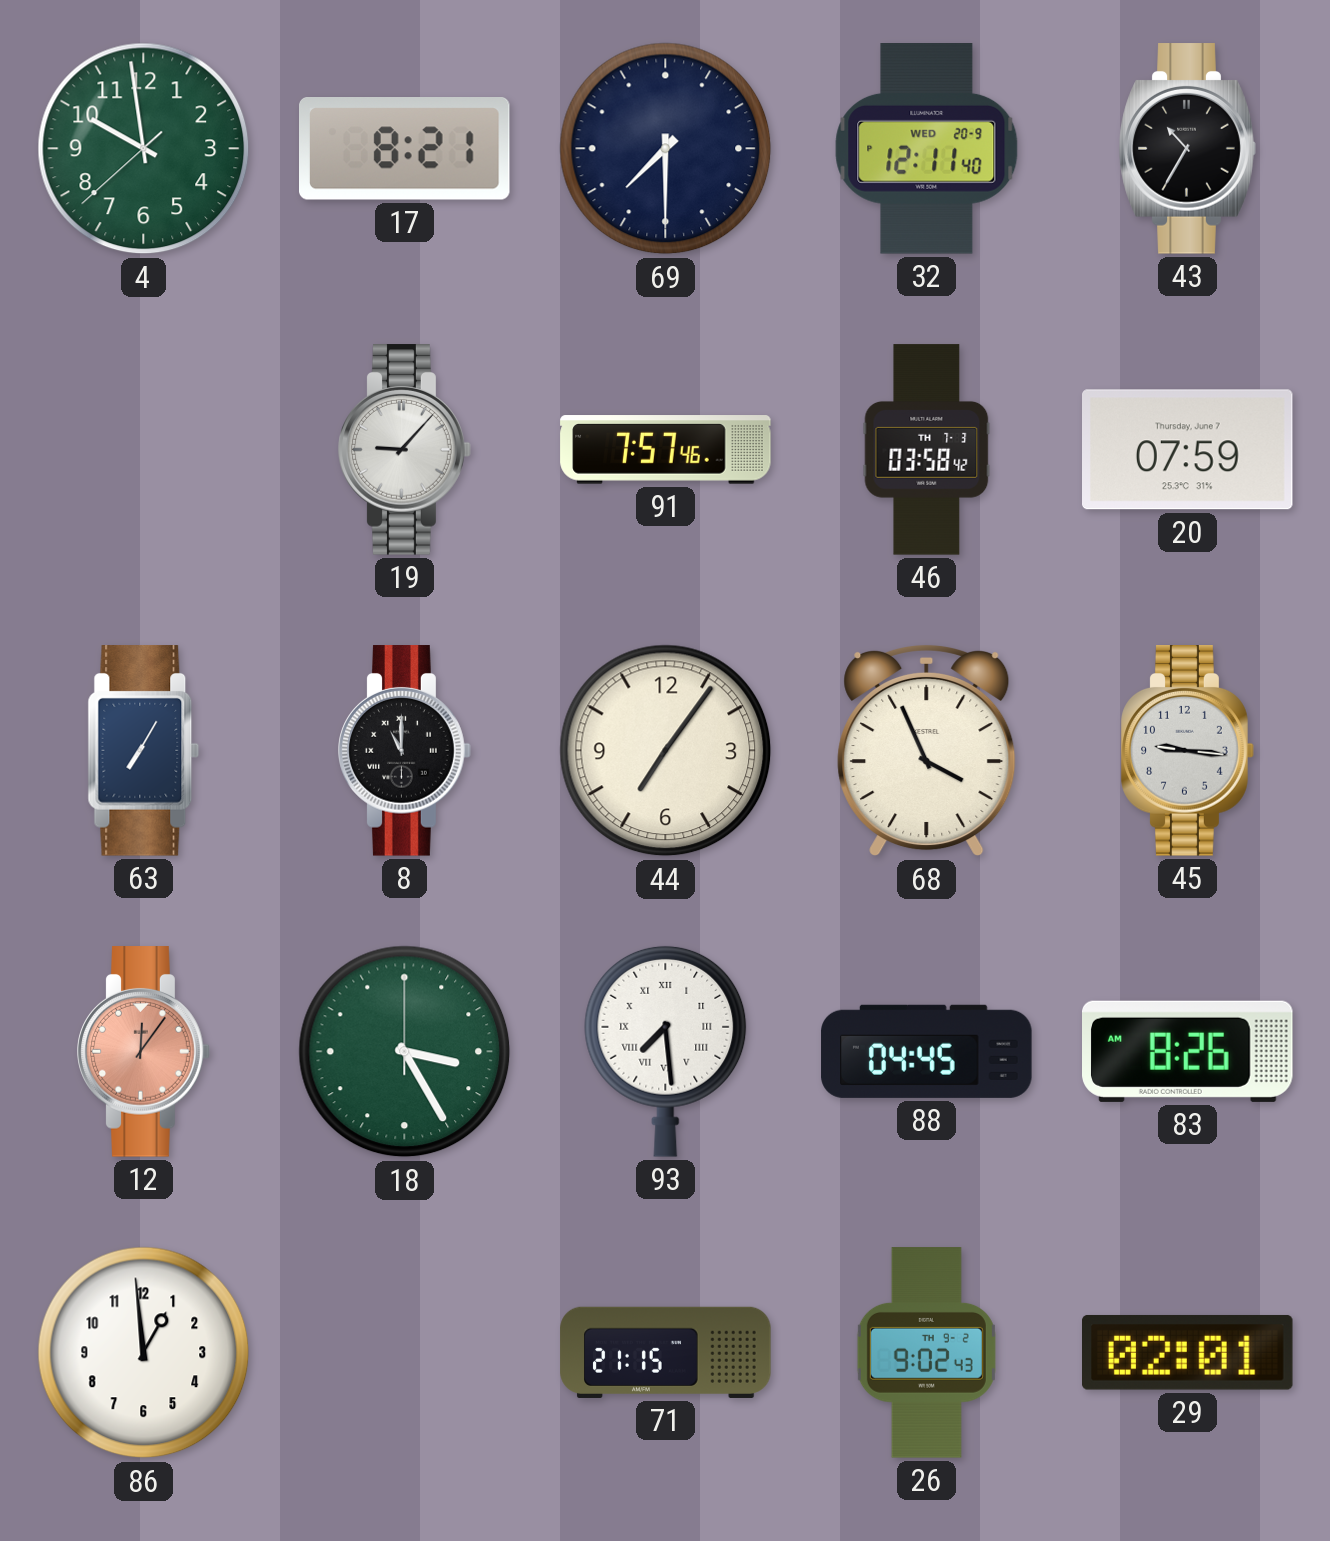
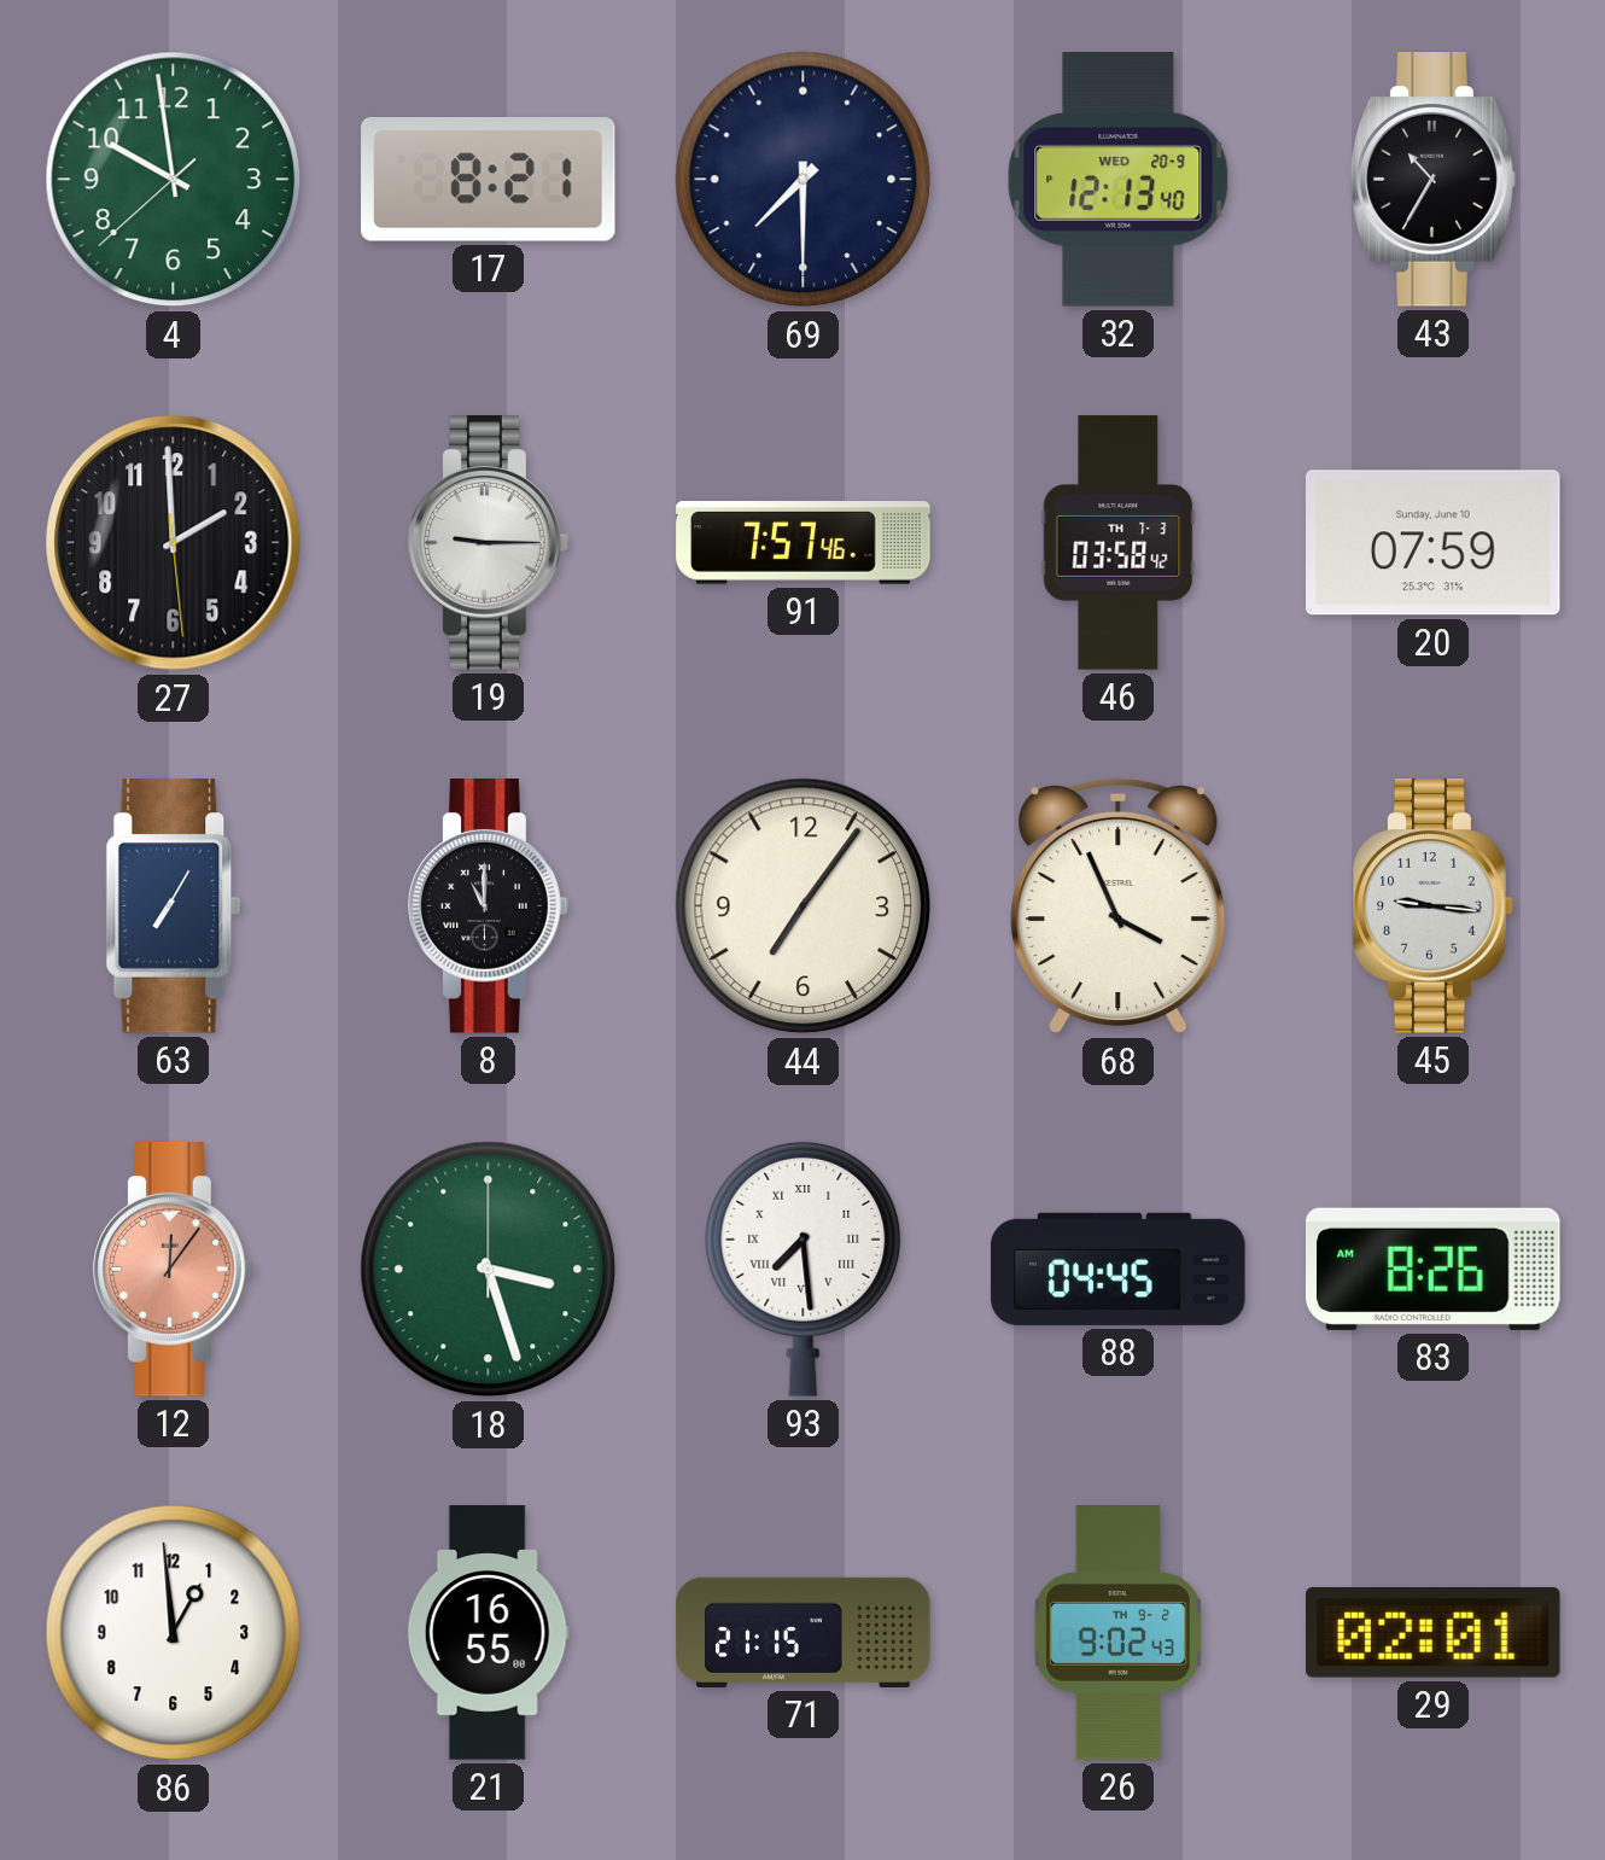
32: 12:11 -> 12:13 (1119, 180)
27: none -> 1:59 (174, 543)
19: 9:07 -> 9:15 (489, 543)
20 date: Thursday, June 7 -> Sunday, June 10 (1434, 543)
18: 3:25 -> 3:27 (489, 1270)
21: none -> 16:55 (488, 1633)
